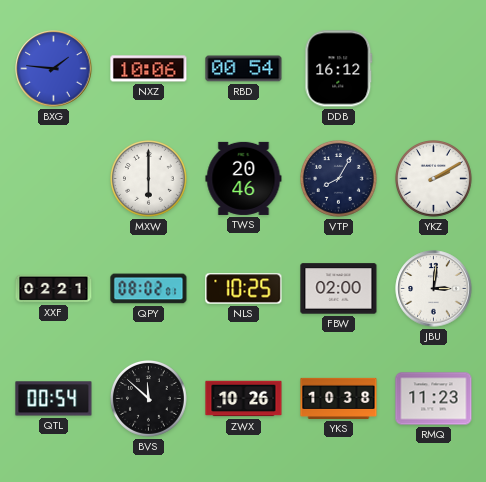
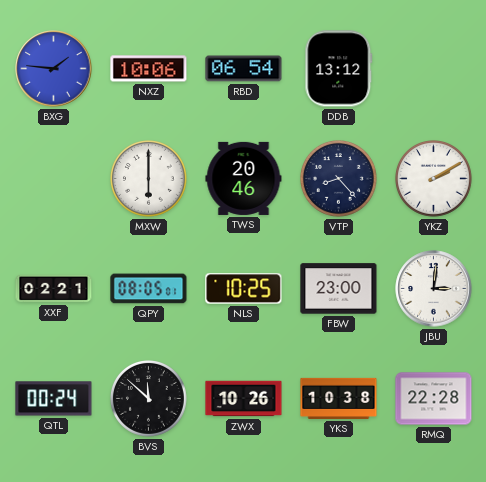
RBD: 00:54 -> 06:54 (244, 69)
DDB: 16:12 -> 13:12 (339, 69)
VTP: 8:05 -> 8:23 (339, 179)
QPY: 08:02 -> 08:05 (149, 289)
FBW: 02:00 -> 23:00 (339, 289)
QTL: 00:54 -> 00:24 (54, 399)
RMQ: 11:23 -> 22:28 (434, 399)
